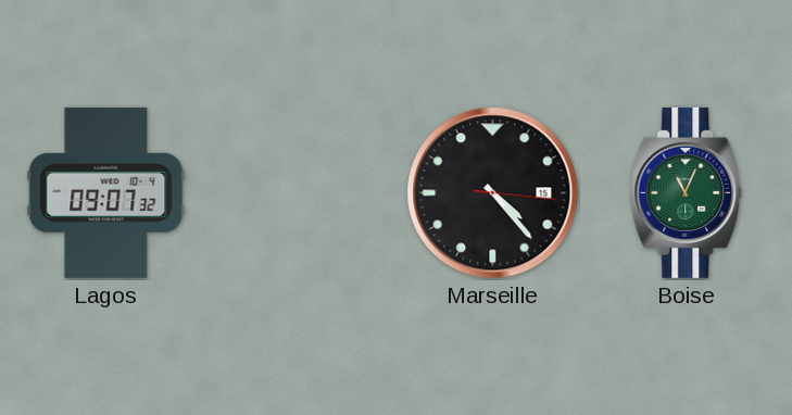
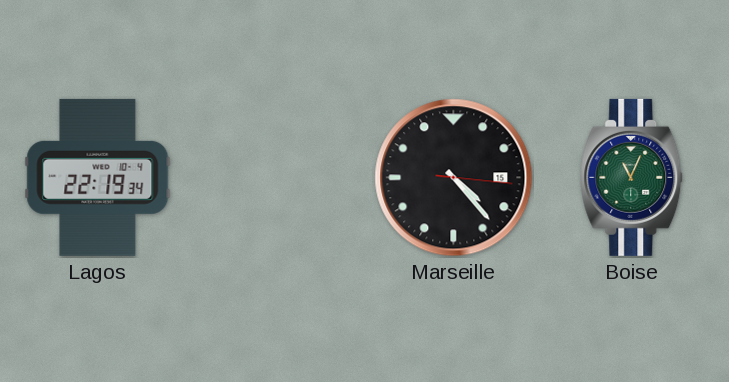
Lagos: 09:07 -> 22:19 (98, 177)
